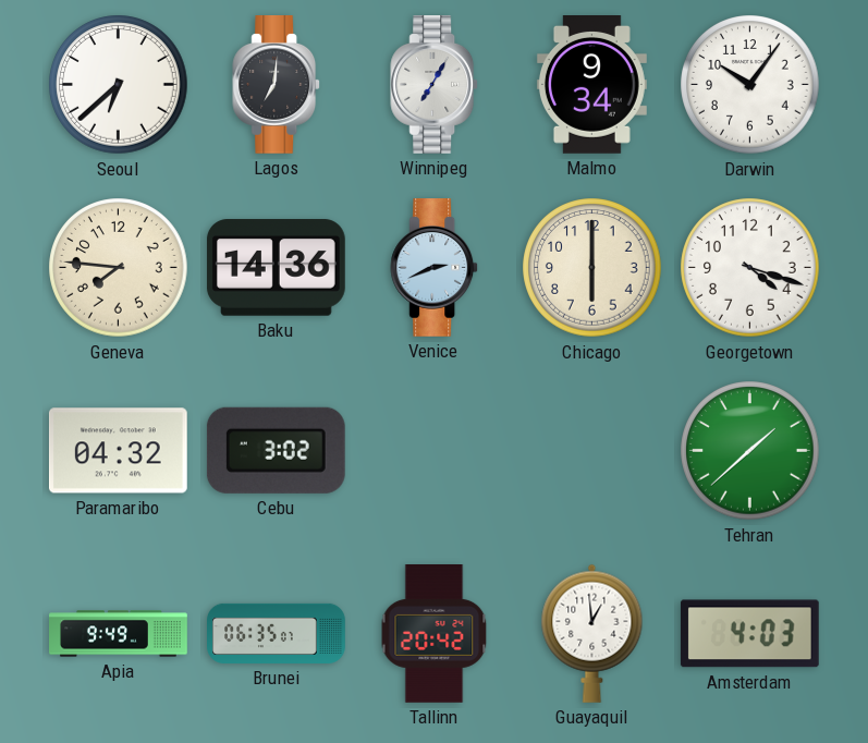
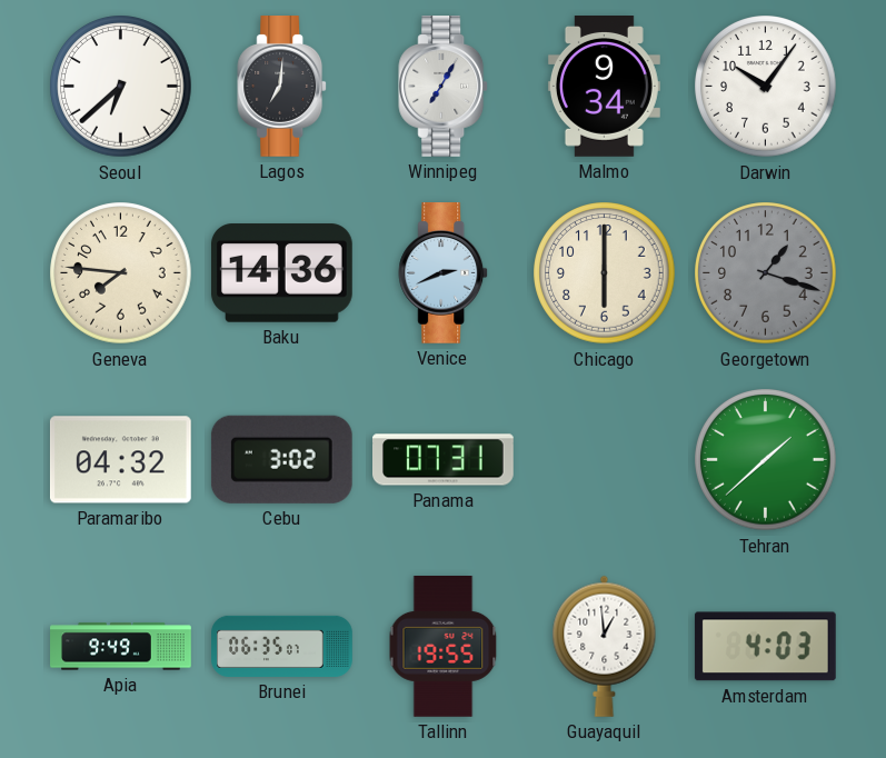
Georgetown: 4:18 -> 1:18 (766, 273)
Georgetown dial: white -> grey (766, 273)
Panama: none -> 07:31 (444, 460)
Tallinn: 20:42 -> 19:55 (444, 647)
